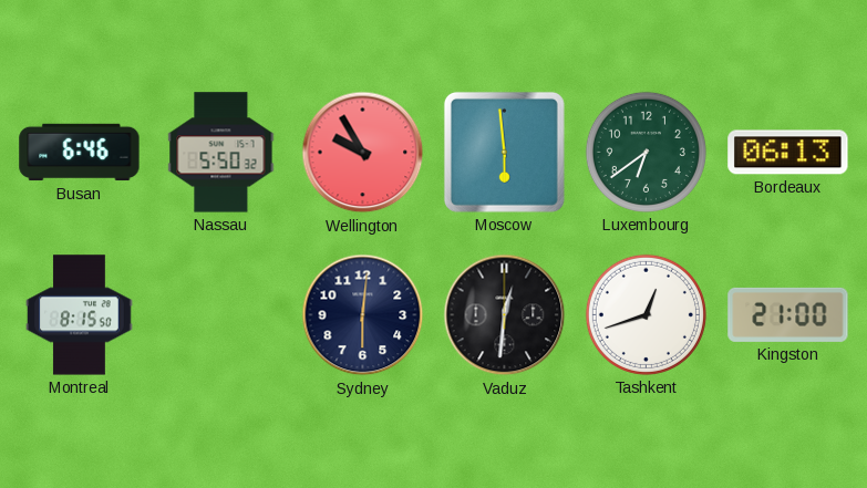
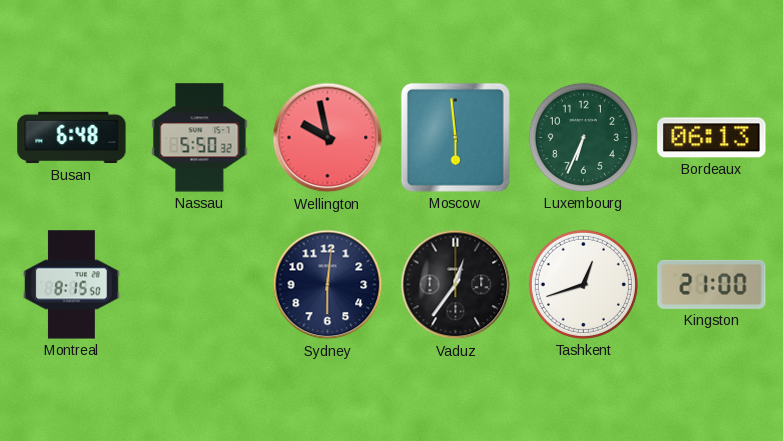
Busan: 6:46 -> 6:48 (72, 138)
Wellington: 9:55 -> 9:58 (328, 138)
Luxembourg: 6:39 -> 6:34 (583, 137)
Vaduz: 12:31 -> 12:36 (456, 285)
